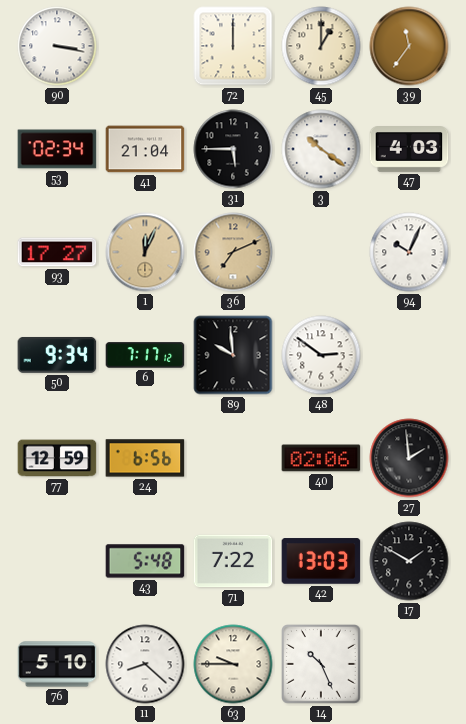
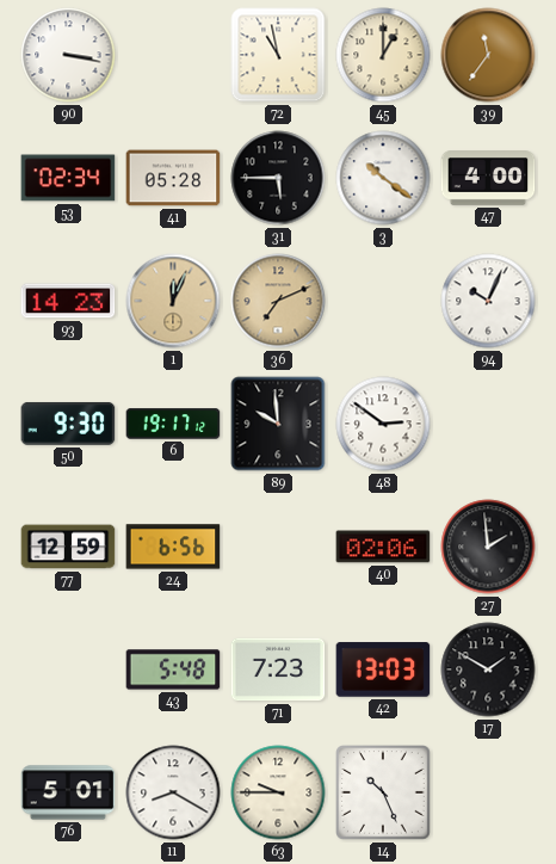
72: 12:00 -> 10:58 (278, 55)
41: 21:04 -> 05:28 (173, 178)
47: 4:03 -> 4:00 (488, 179)
93: 17:27 -> 14:23 (68, 301)
50: 9:34 -> 9:30 (68, 424)
6: 7:17 -> 19:17 (173, 424)
71: 7:22 -> 7:23 (278, 669)
76: 5:10 -> 5:01 (68, 792)
11: 8:22 -> 8:20 (173, 792)
